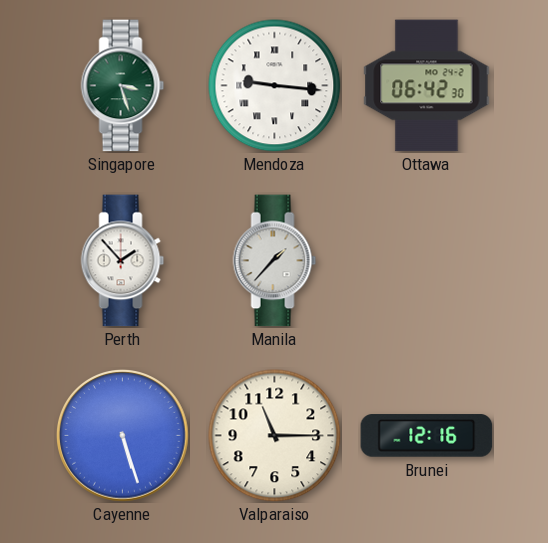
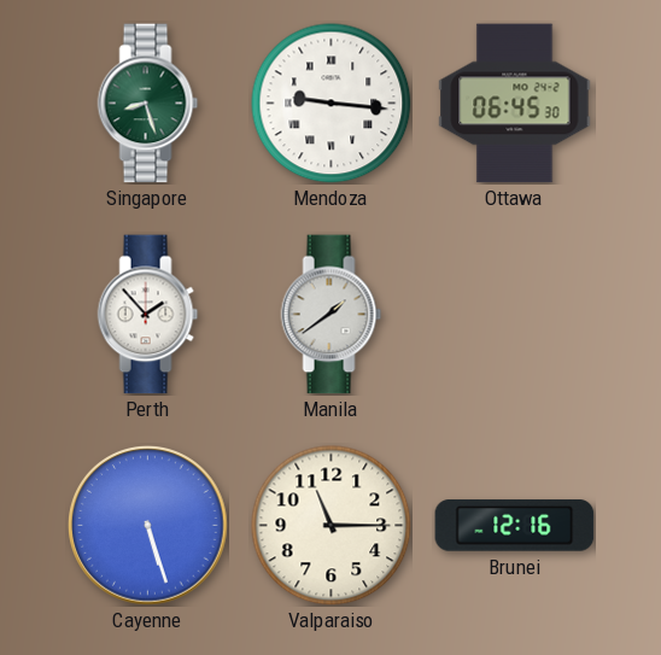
Singapore: 3:27 -> 8:27 (148, 104)
Ottawa: 06:42 -> 06:45 (515, 104)
Manila: 1:37 -> 1:39 (332, 315)
